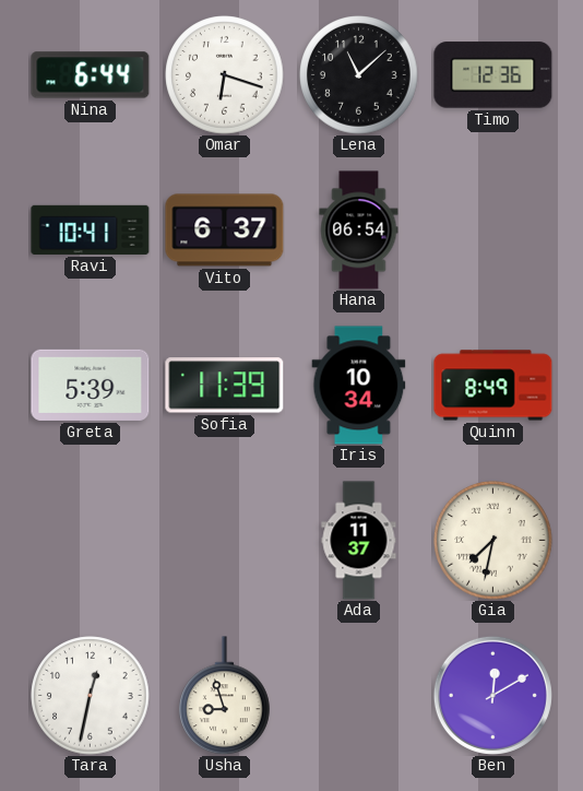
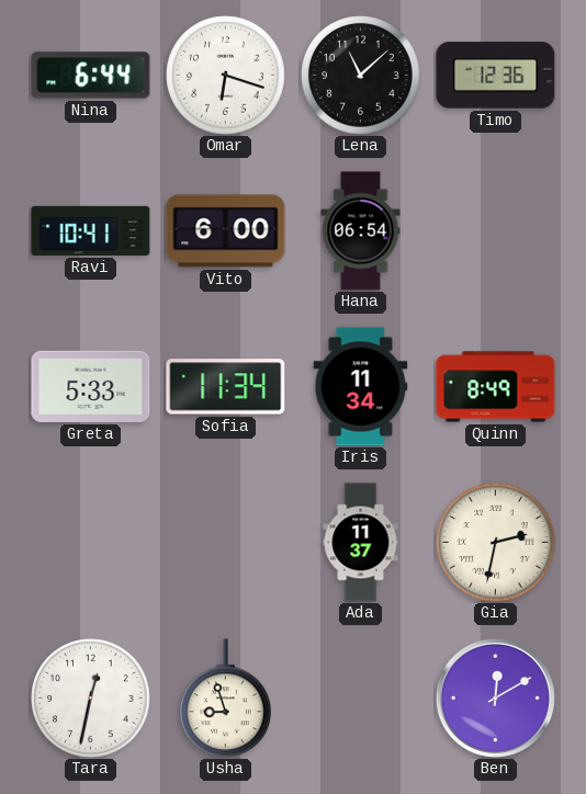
Vito: 6:37 -> 6:00 (226, 231)
Greta: 5:39 -> 5:33 (91, 386)
Sofia: 11:39 -> 11:34 (226, 387)
Iris: 10:34 -> 11:34 (361, 387)
Gia: 7:32 -> 2:32 (496, 543)
